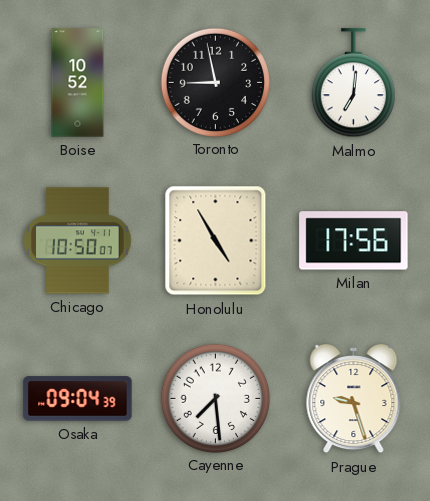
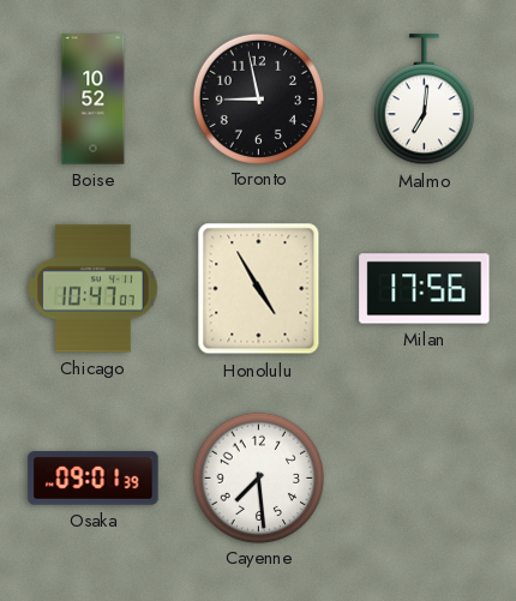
Chicago: 10:50 -> 10:47 (94, 289)
Osaka: 09:04 -> 09:01 (94, 479)
Prague: 9:27 -> none (354, 399)
